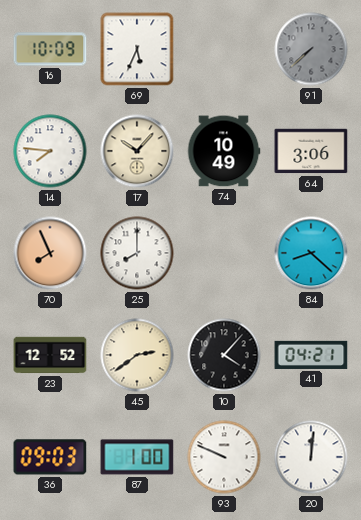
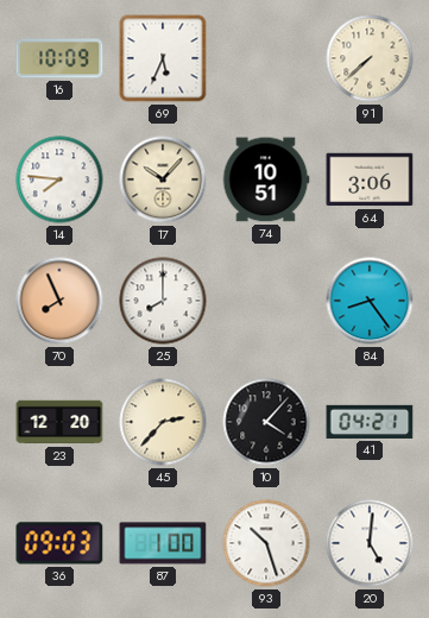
91 dial: grey -> cream (370, 58)
74: 10:49 -> 10:51 (266, 179)
84: 8:22 -> 8:24 (370, 301)
23: 12:52 -> 12:20 (59, 422)
45: 2:39 -> 2:37 (163, 422)
93: 9:49 -> 10:27 (266, 543)
20: 12:01 -> 5:01 (370, 543)
